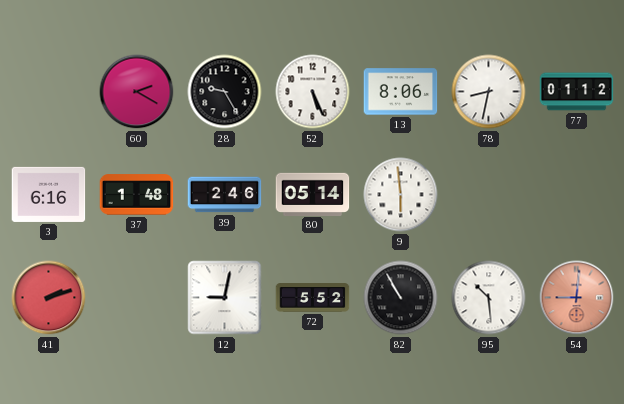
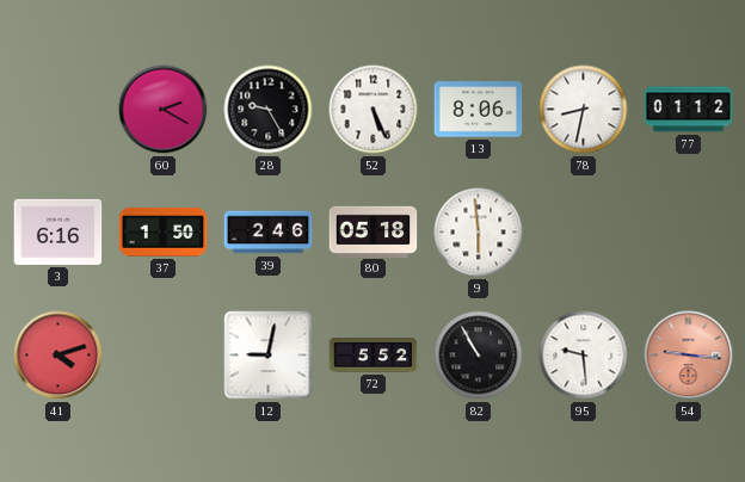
37: 1:48 -> 1:50 (164, 233)
80: 05:14 -> 05:18 (374, 231)
41: 2:12 -> 4:12 (59, 356)
95: 10:29 -> 9:29 (584, 356)
54: 9:01 -> 9:16 (689, 356)
